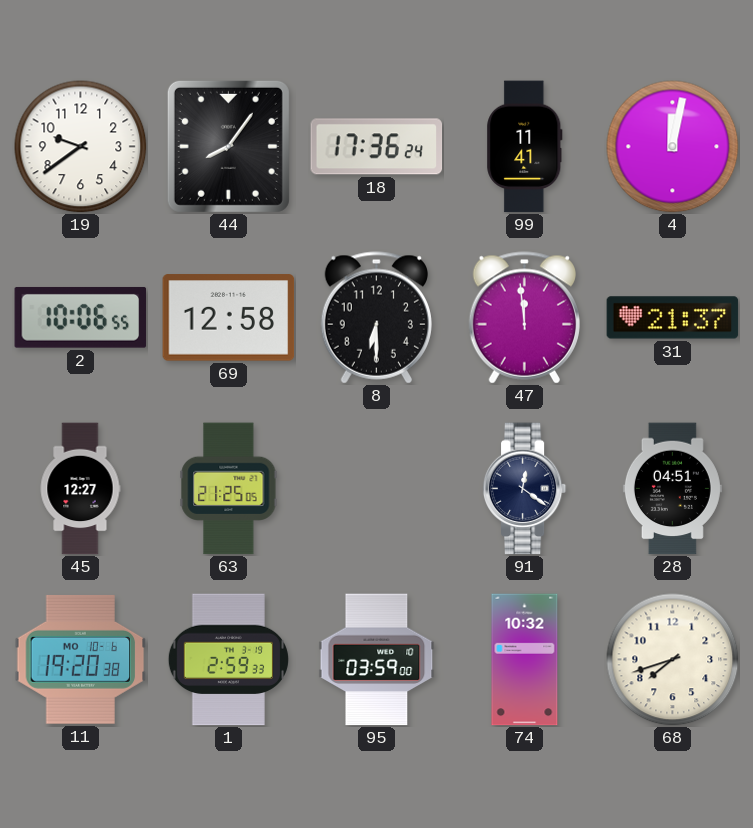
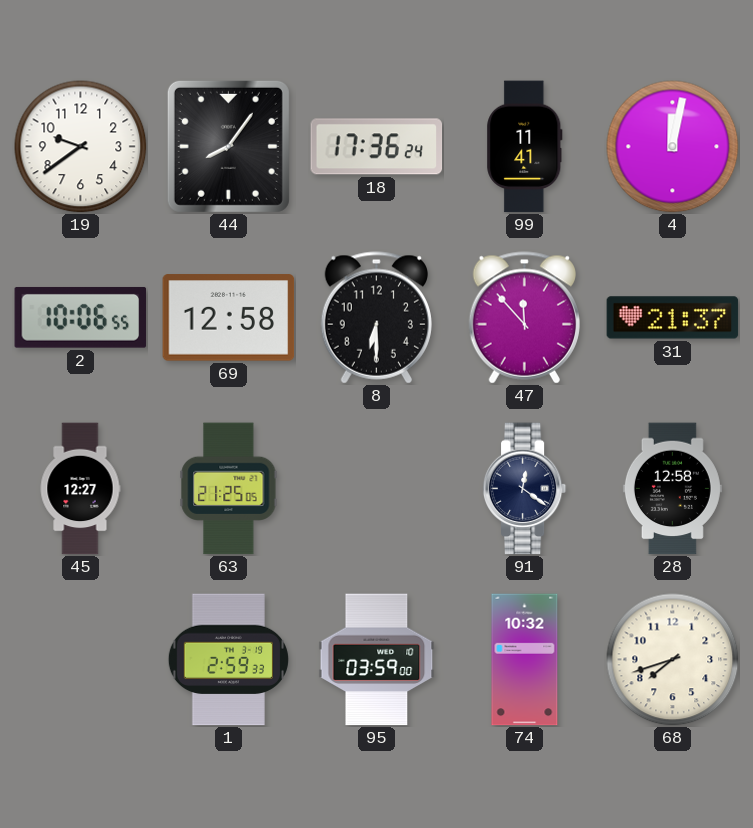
47: 11:59 -> 11:53 (524, 318)
28: 04:51 -> 12:58 (672, 489)
11: 19:20 -> none (81, 659)
